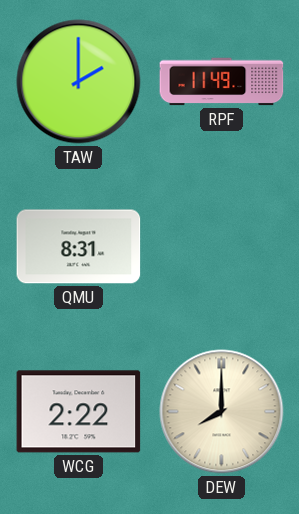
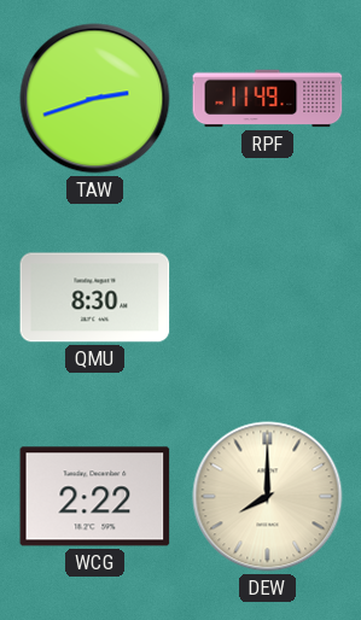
TAW: 2:00 -> 2:42 (95, 99)
QMU: 8:31 -> 8:30 (95, 298)
